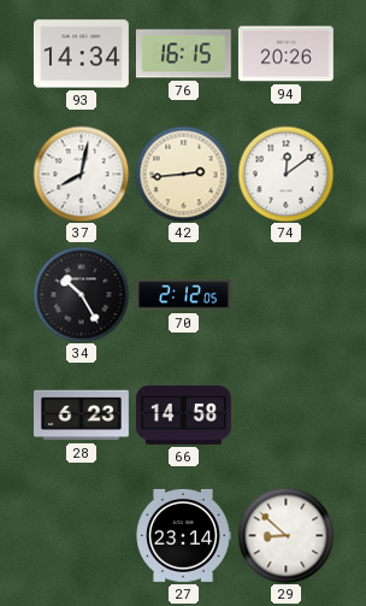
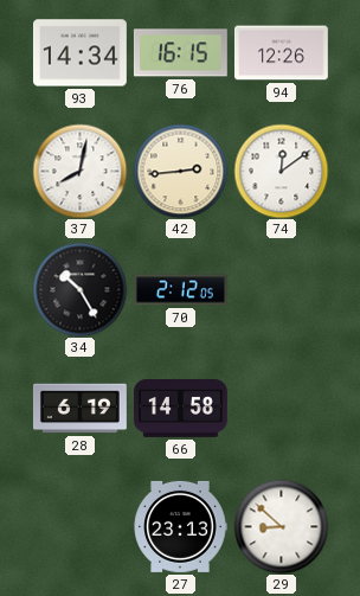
94: 20:26 -> 12:26 (281, 53)
28: 6:23 -> 6:19 (79, 409)
27: 23:14 -> 23:13 (180, 526)
